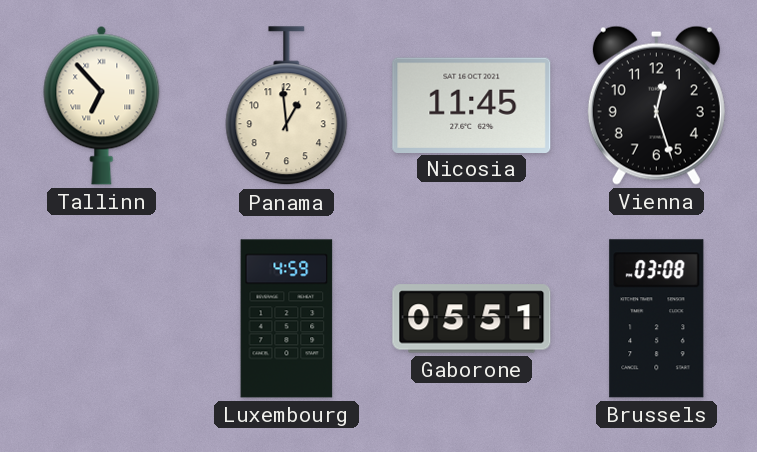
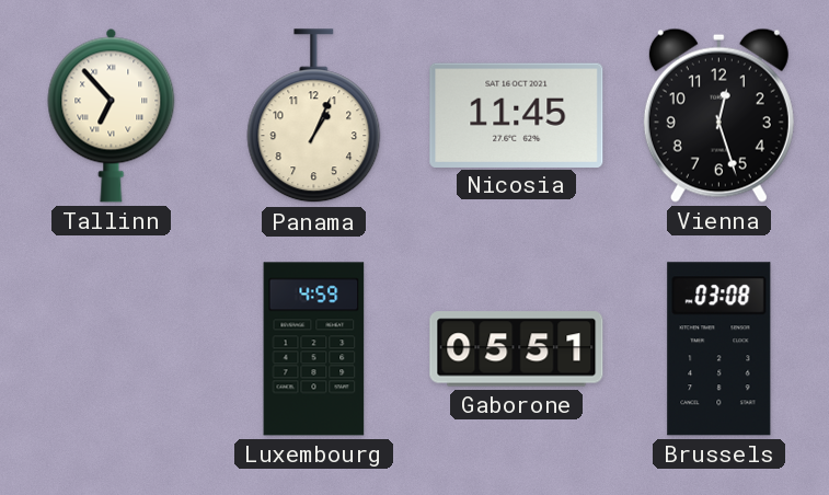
Panama: 12:59 -> 1:04 (314, 116)
